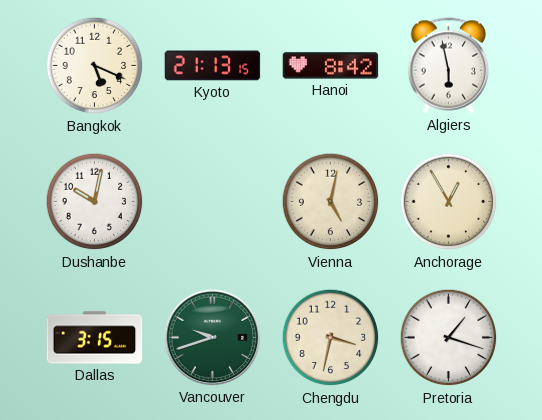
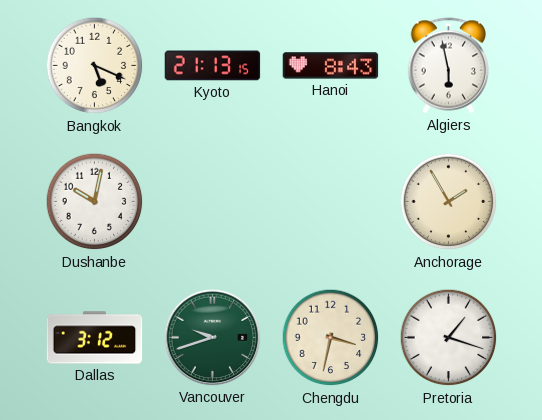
Hanoi: 8:42 -> 8:43 (331, 66)
Vienna: 5:02 -> none (331, 202)
Anchorage: 12:55 -> 1:55 (449, 202)
Dallas: 3:15 -> 3:12 (95, 338)
